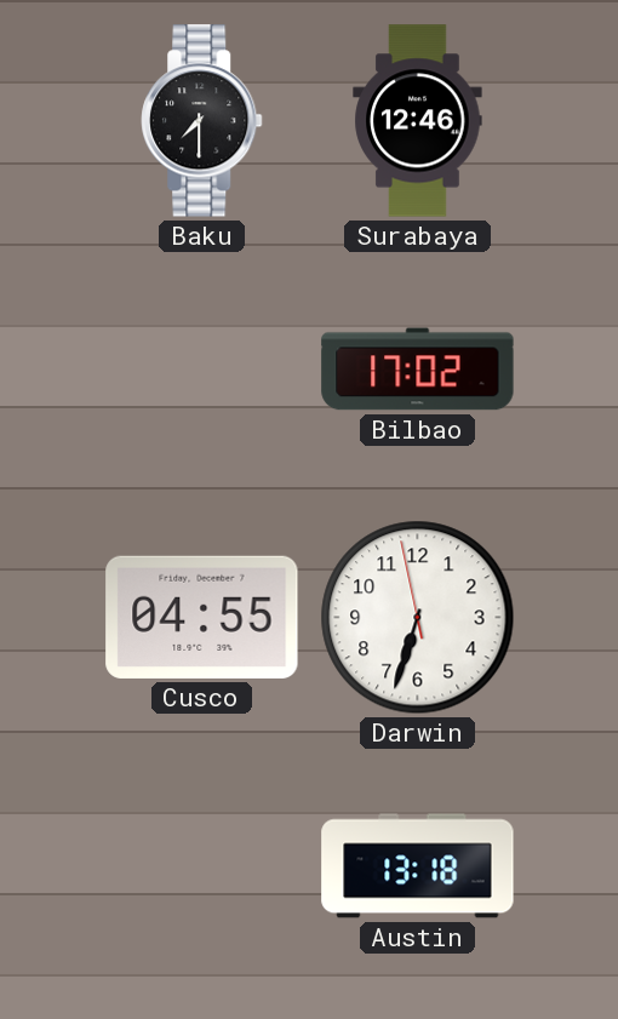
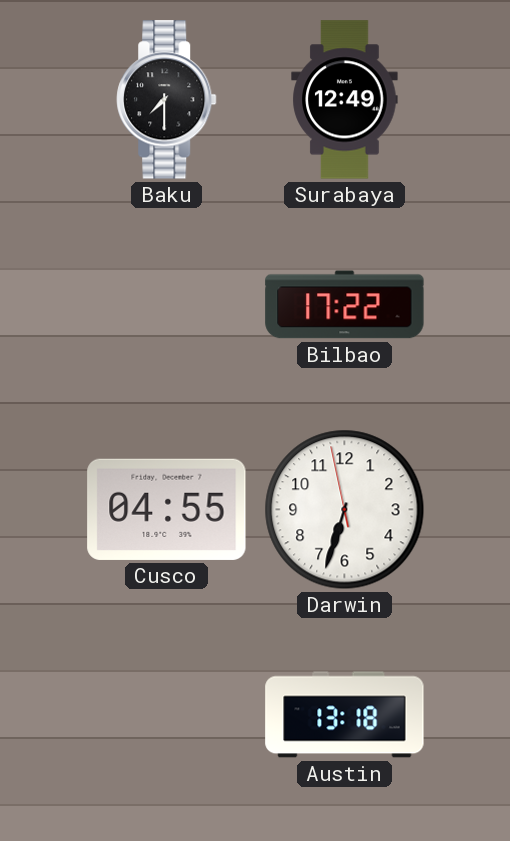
Surabaya: 12:46 -> 12:49 (345, 100)
Bilbao: 17:02 -> 17:22 (345, 305)
